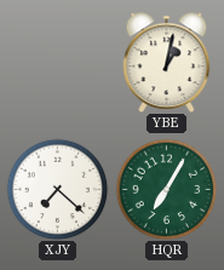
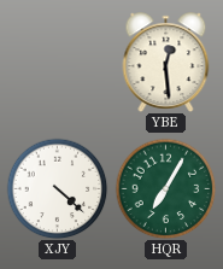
YBE: 1:02 -> 12:29 (166, 62)
XJY: 7:22 -> 4:22 (57, 188)
